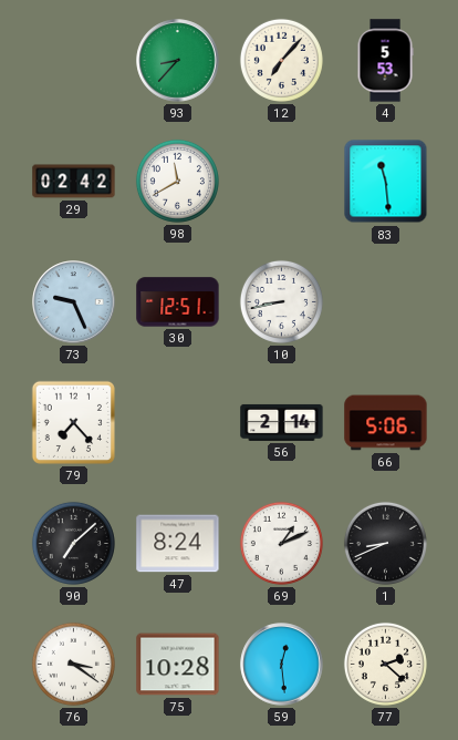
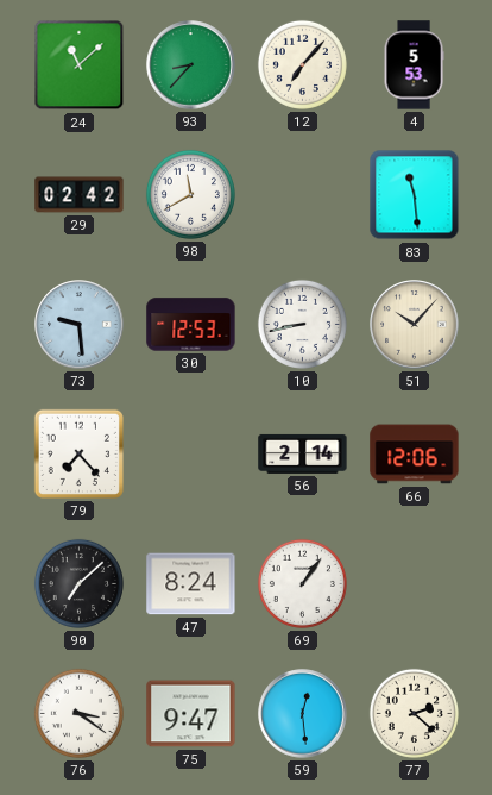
24: none -> 11:08 (80, 65)
73: 9:26 -> 9:29 (80, 325)
30: 12:51 -> 12:53 (191, 325)
51: none -> 10:07 (415, 325)
66: 5:06 -> 12:06 (415, 455)
69: 1:11 -> 1:06 (302, 583)
1: 8:41 -> none (385, 543)
75: 10:28 -> 9:47 (191, 714)
